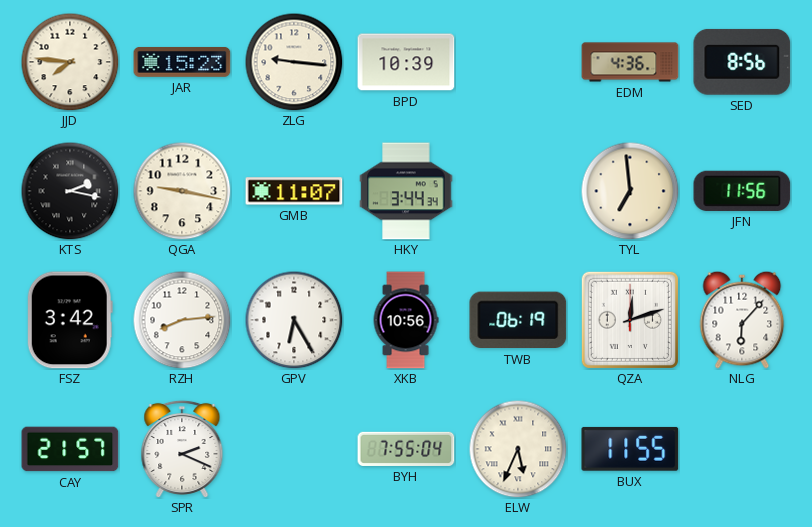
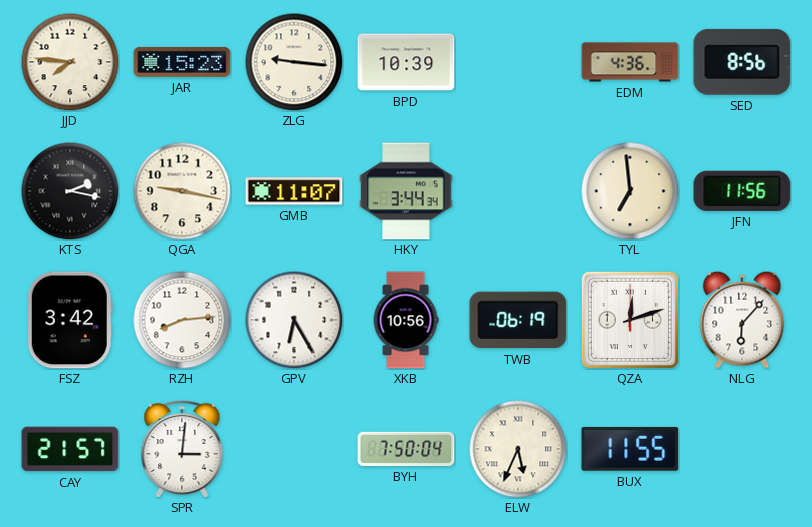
SPR: 2:19 -> 3:01 (182, 448)
BYH: 7:55 -> 7:50 (406, 449)
